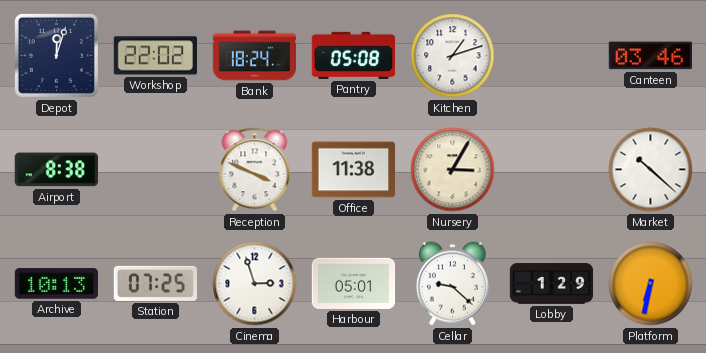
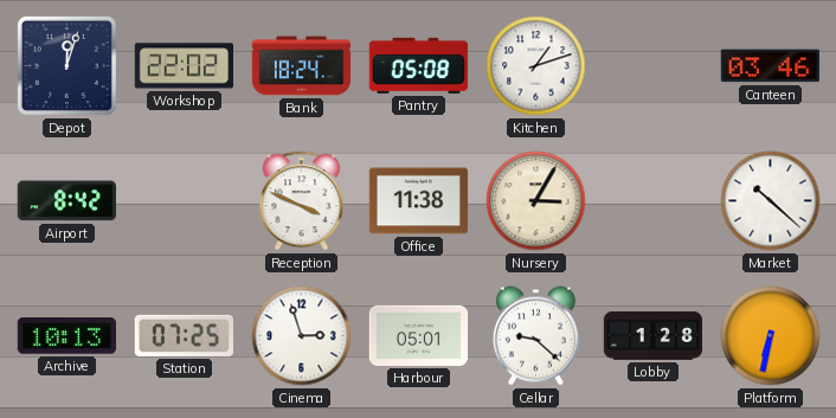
Airport: 8:38 -> 8:42 (66, 201)
Lobby: 1:29 -> 1:28 (654, 336)
